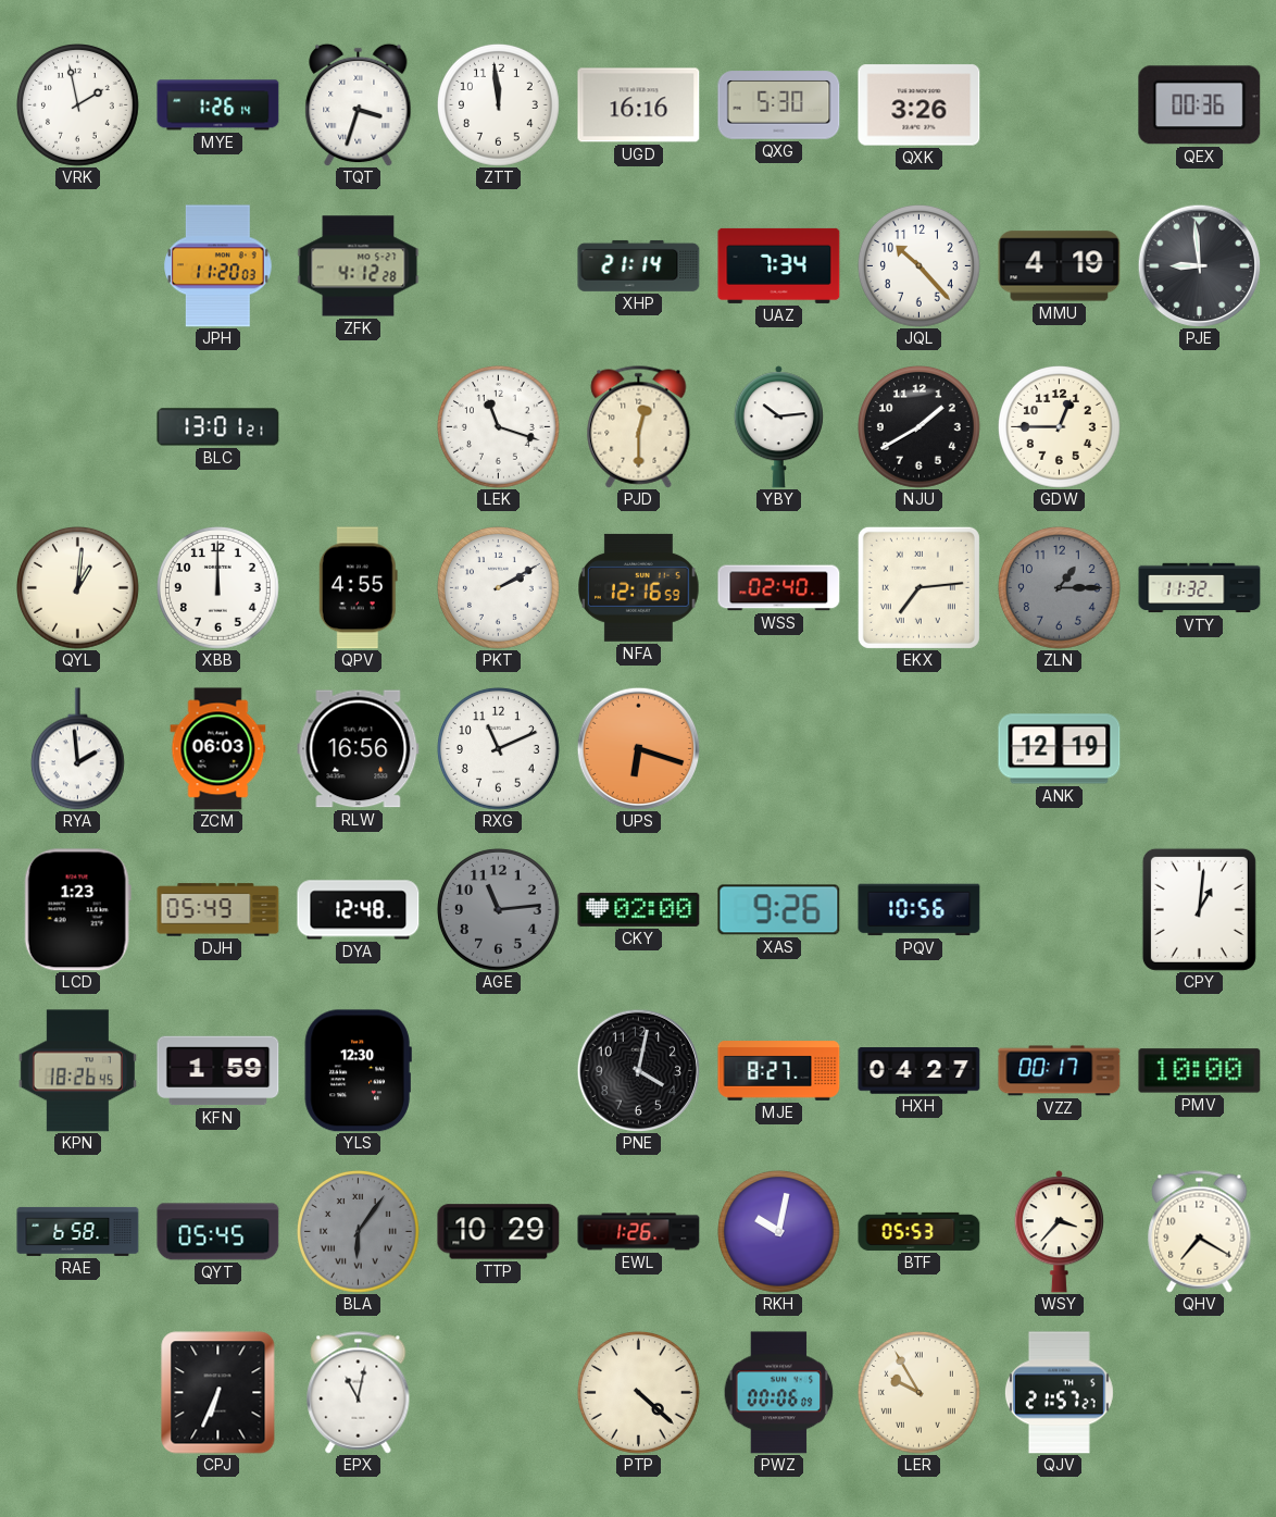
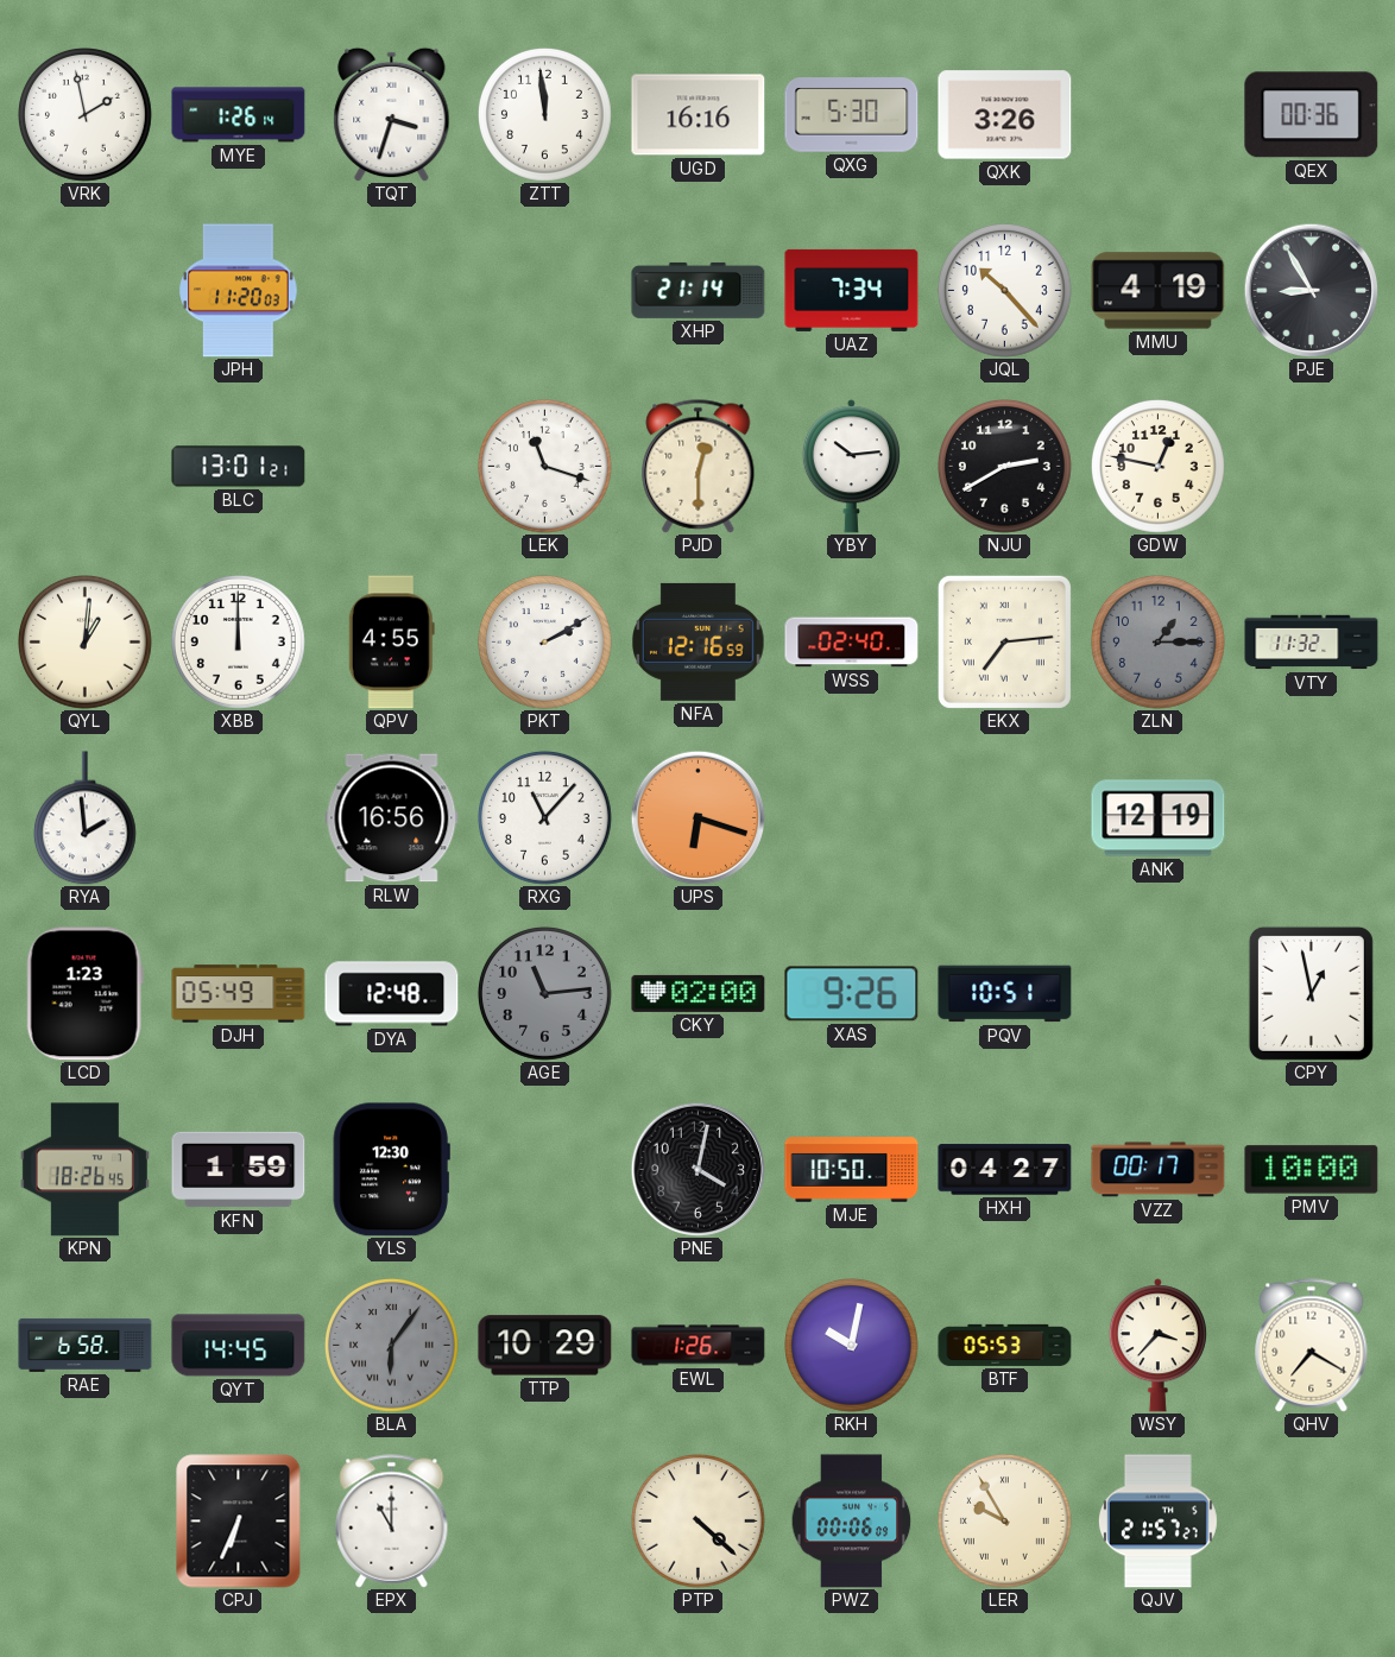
ZFK: 4:12 -> none (359, 266)
PJE: 8:59 -> 8:55 (1311, 290)
NJU: 1:40 -> 2:40 (1005, 467)
GDW: 12:45 -> 12:47 (1159, 467)
ZCM: 06:03 -> none (218, 749)
RXG: 11:11 -> 11:07 (545, 818)
PQV: 10:56 -> 10:51 (1005, 994)
CPY: 1:01 -> 12:58 (1311, 993)
MJE: 8:27 -> 10:50 (852, 1170)
QYT: 05:45 -> 14:45 (239, 1346)
EPX: 11:02 -> 11:00 (392, 1522)
